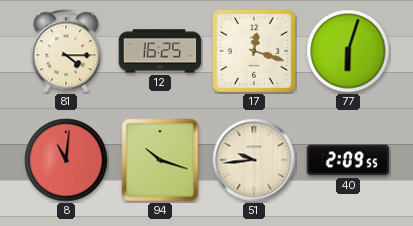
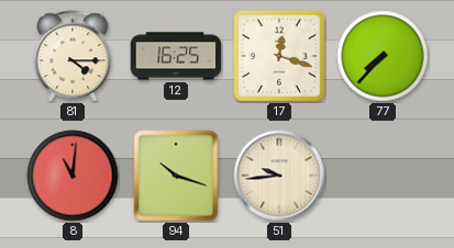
77: 6:03 -> 7:37 (383, 56)
40: 2:09 -> none (348, 160)
